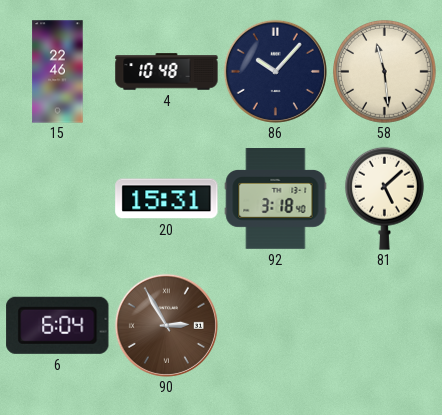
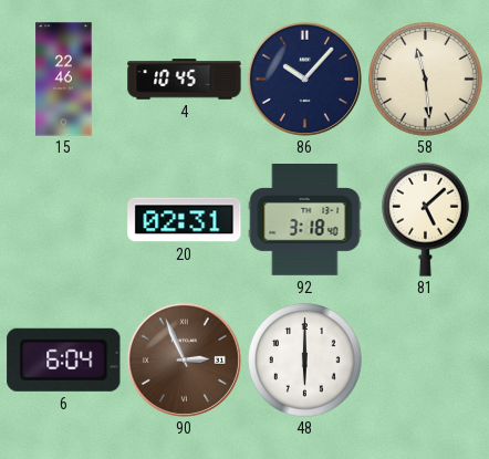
4: 10:48 -> 10:45 (185, 80)
20: 15:31 -> 02:31 (185, 220)
90: 2:55 -> 2:56 (184, 359)
48: none -> 6:00 (305, 361)
